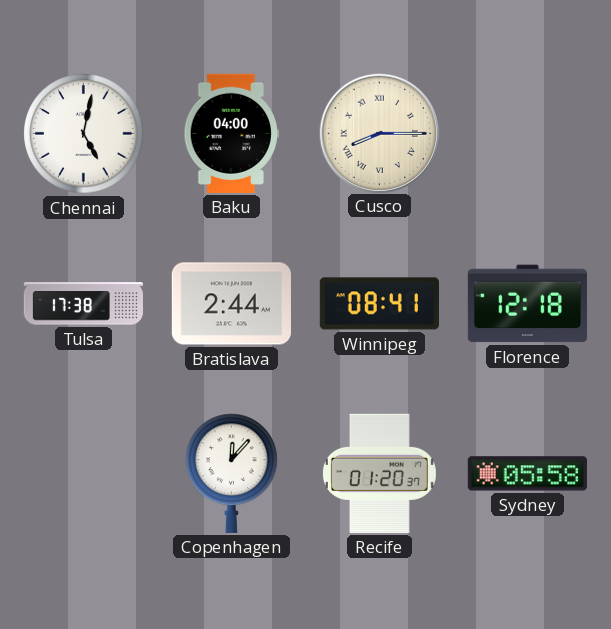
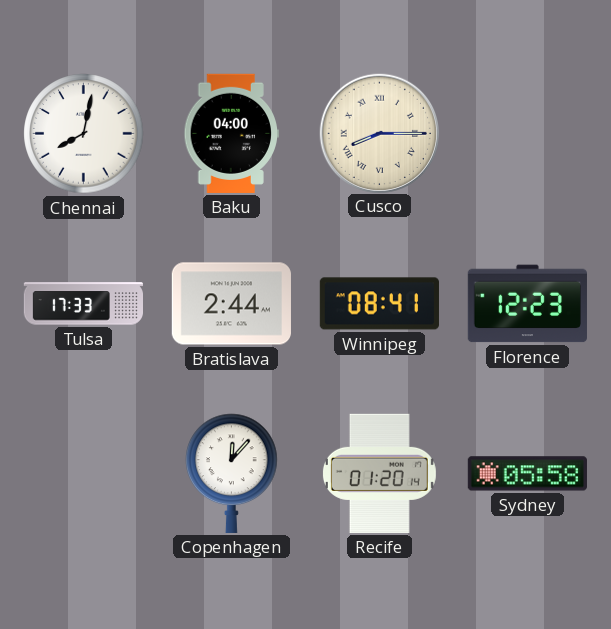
Chennai: 5:02 -> 8:02 (84, 134)
Tulsa: 17:38 -> 17:33 (83, 304)
Florence: 12:18 -> 12:23 (527, 304)
Recife: 01:20:37 -> 01:20:14 (379, 473)
